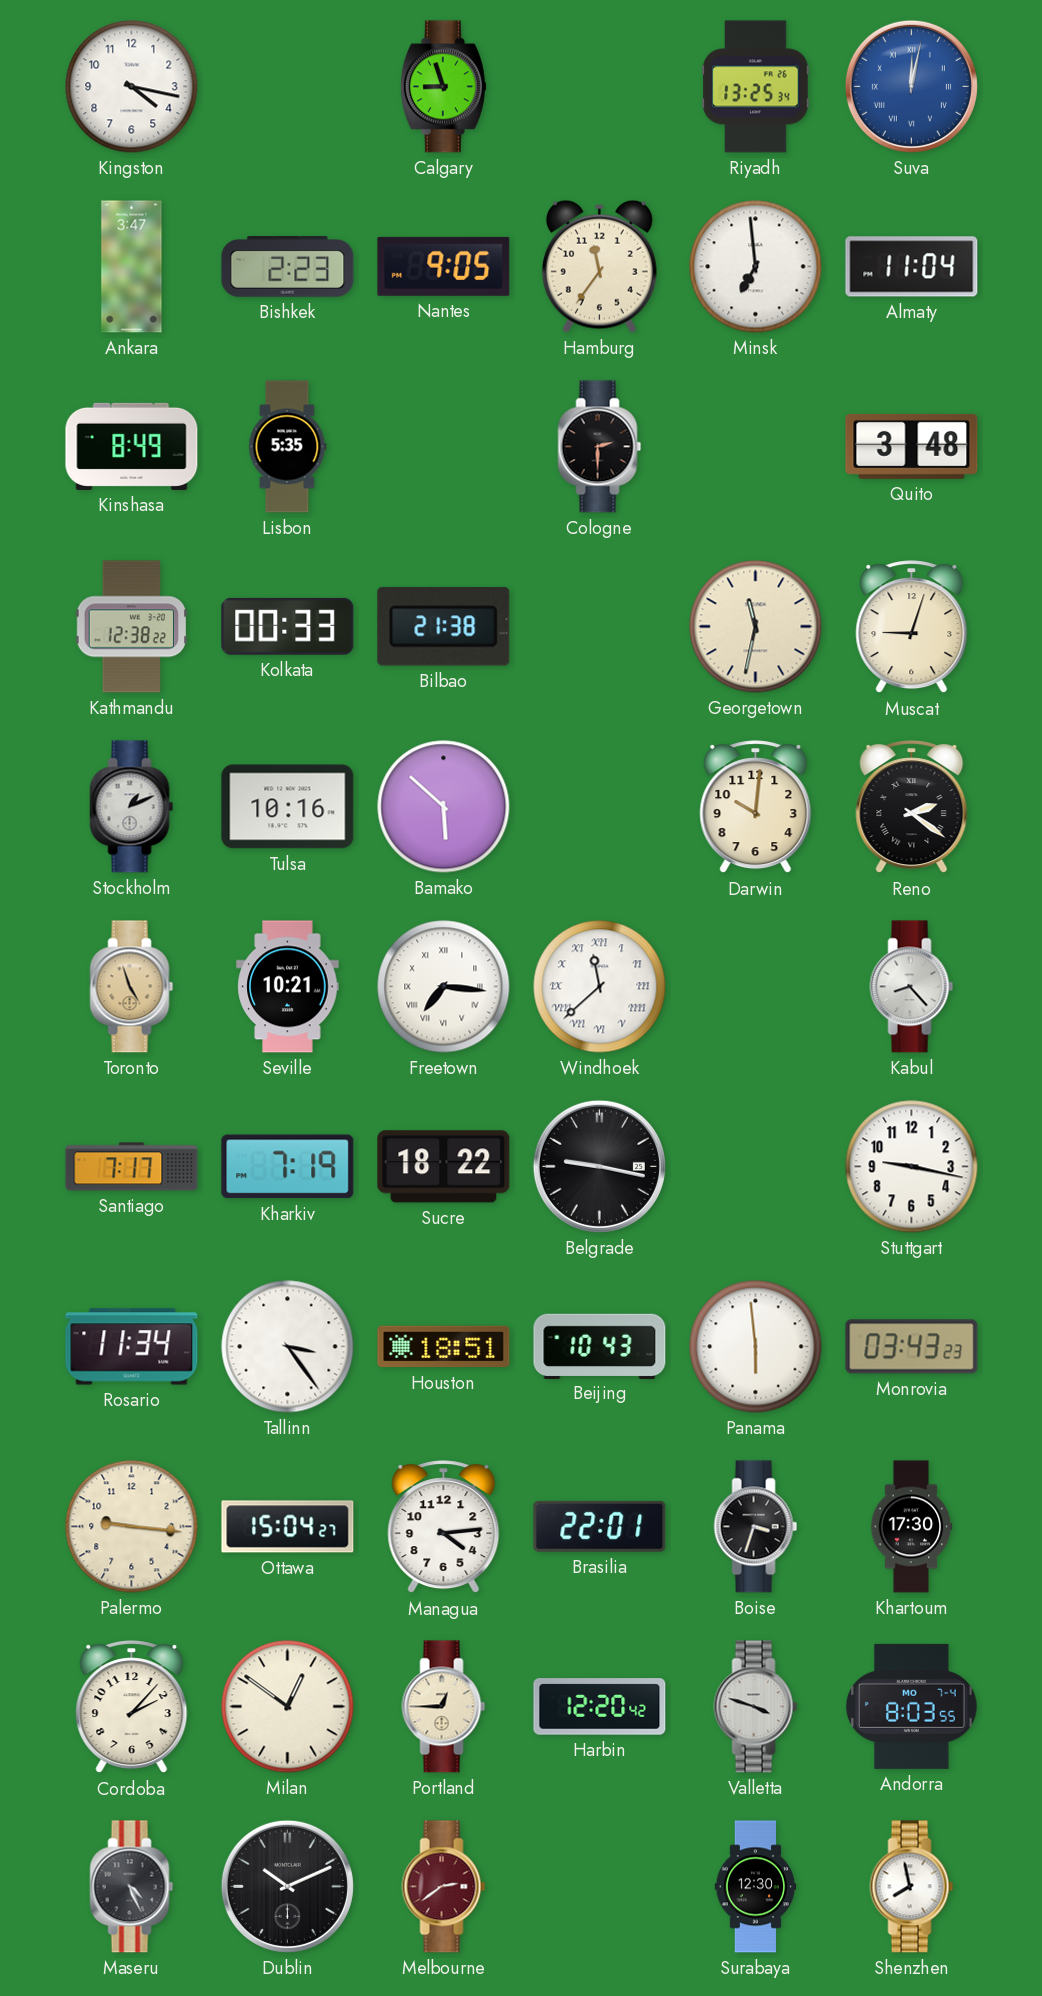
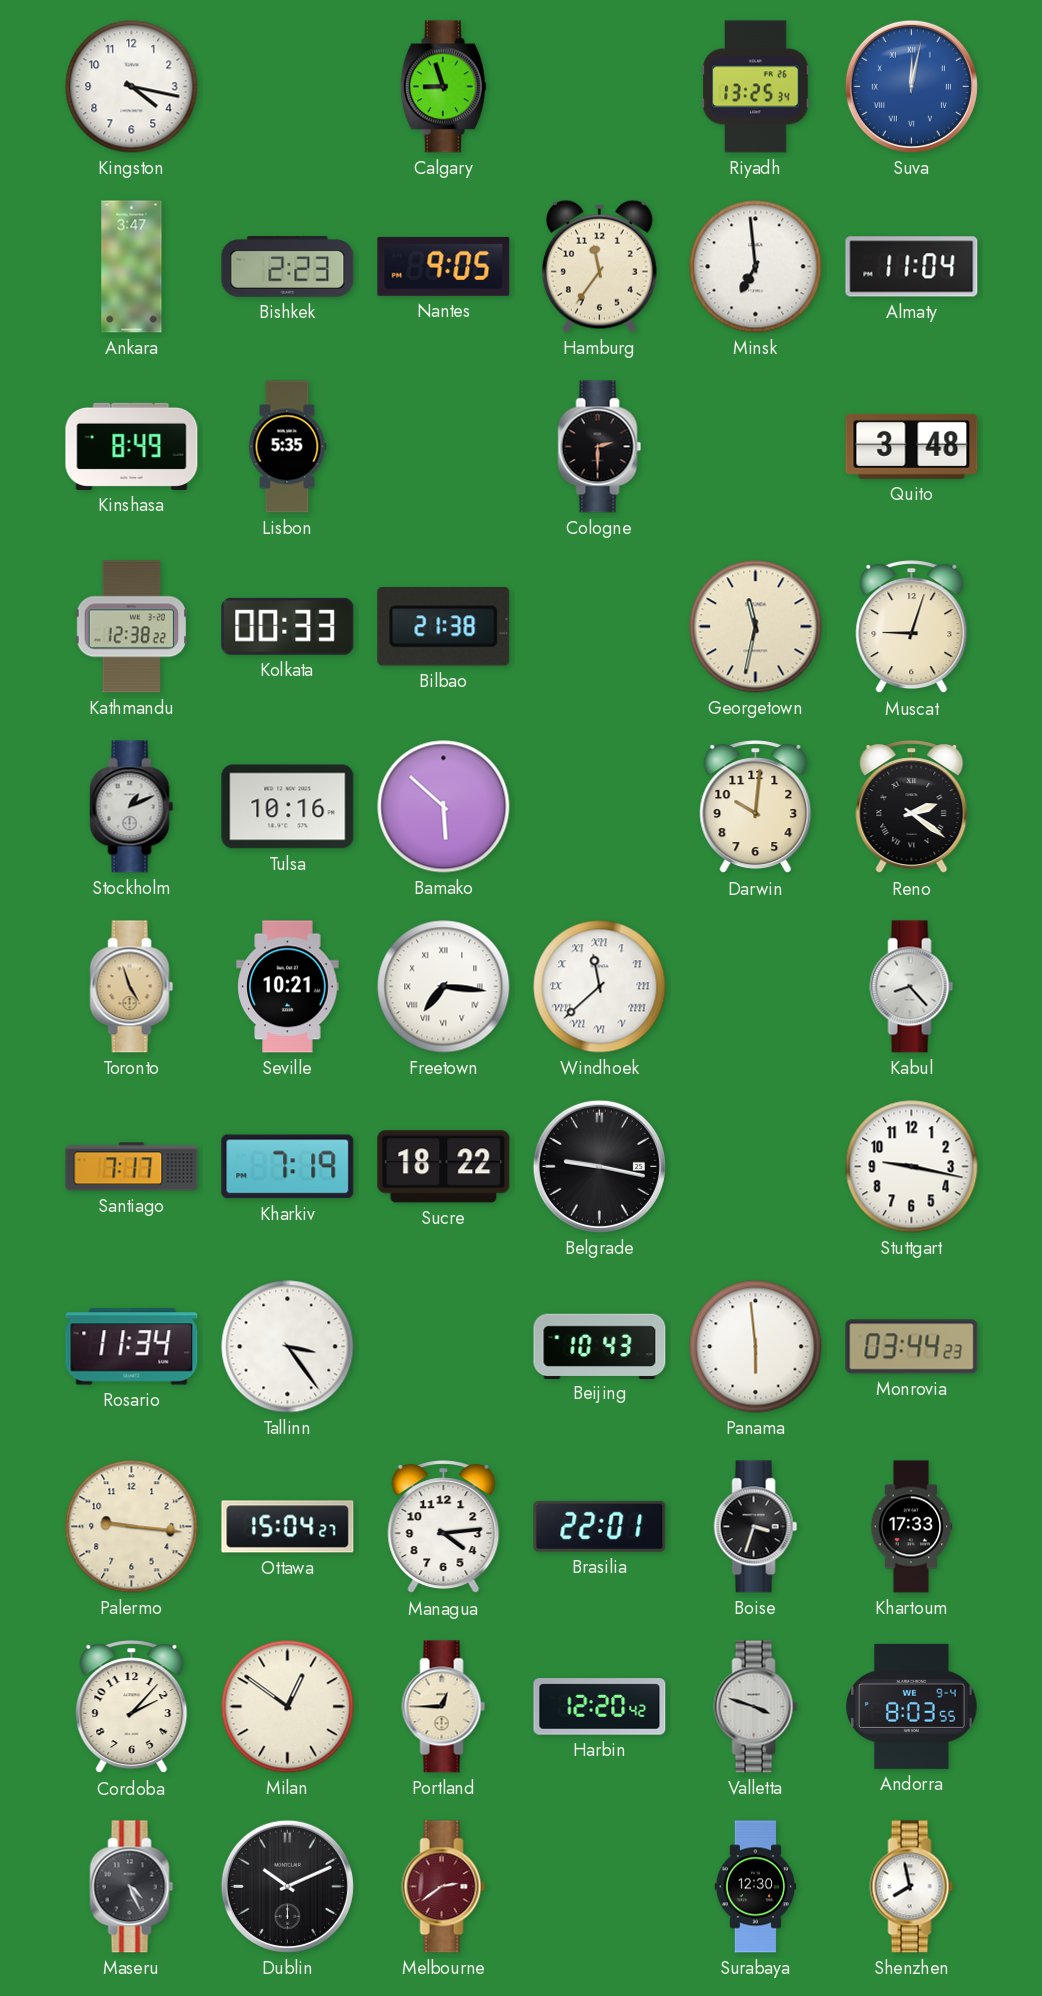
Houston: 18:51 -> none (444, 1347)
Monrovia: 03:43 -> 03:44 (912, 1347)
Khartoum: 17:30 -> 17:33 (911, 1527)
Andorra date: MO 7-4 -> WE 9-4 (912, 1706)
